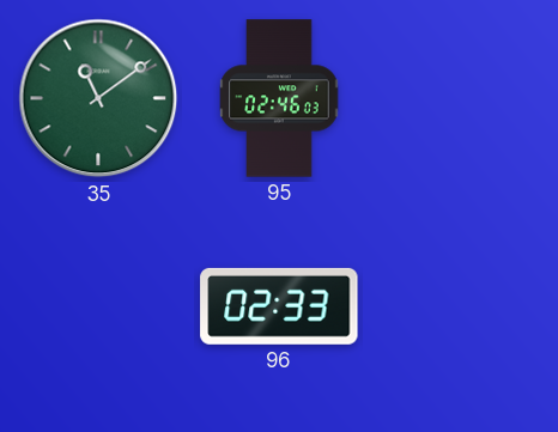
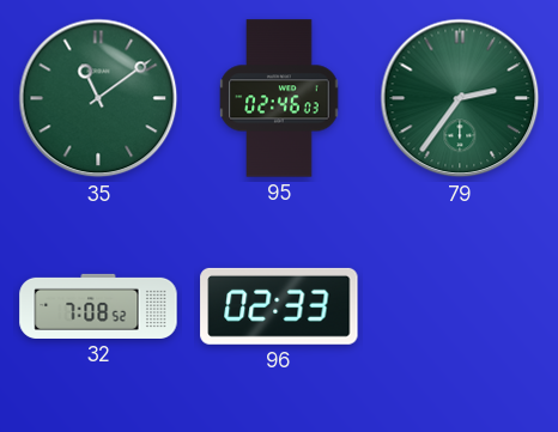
79: none -> 2:36 (460, 98)
32: none -> 7:08 (98, 306)
